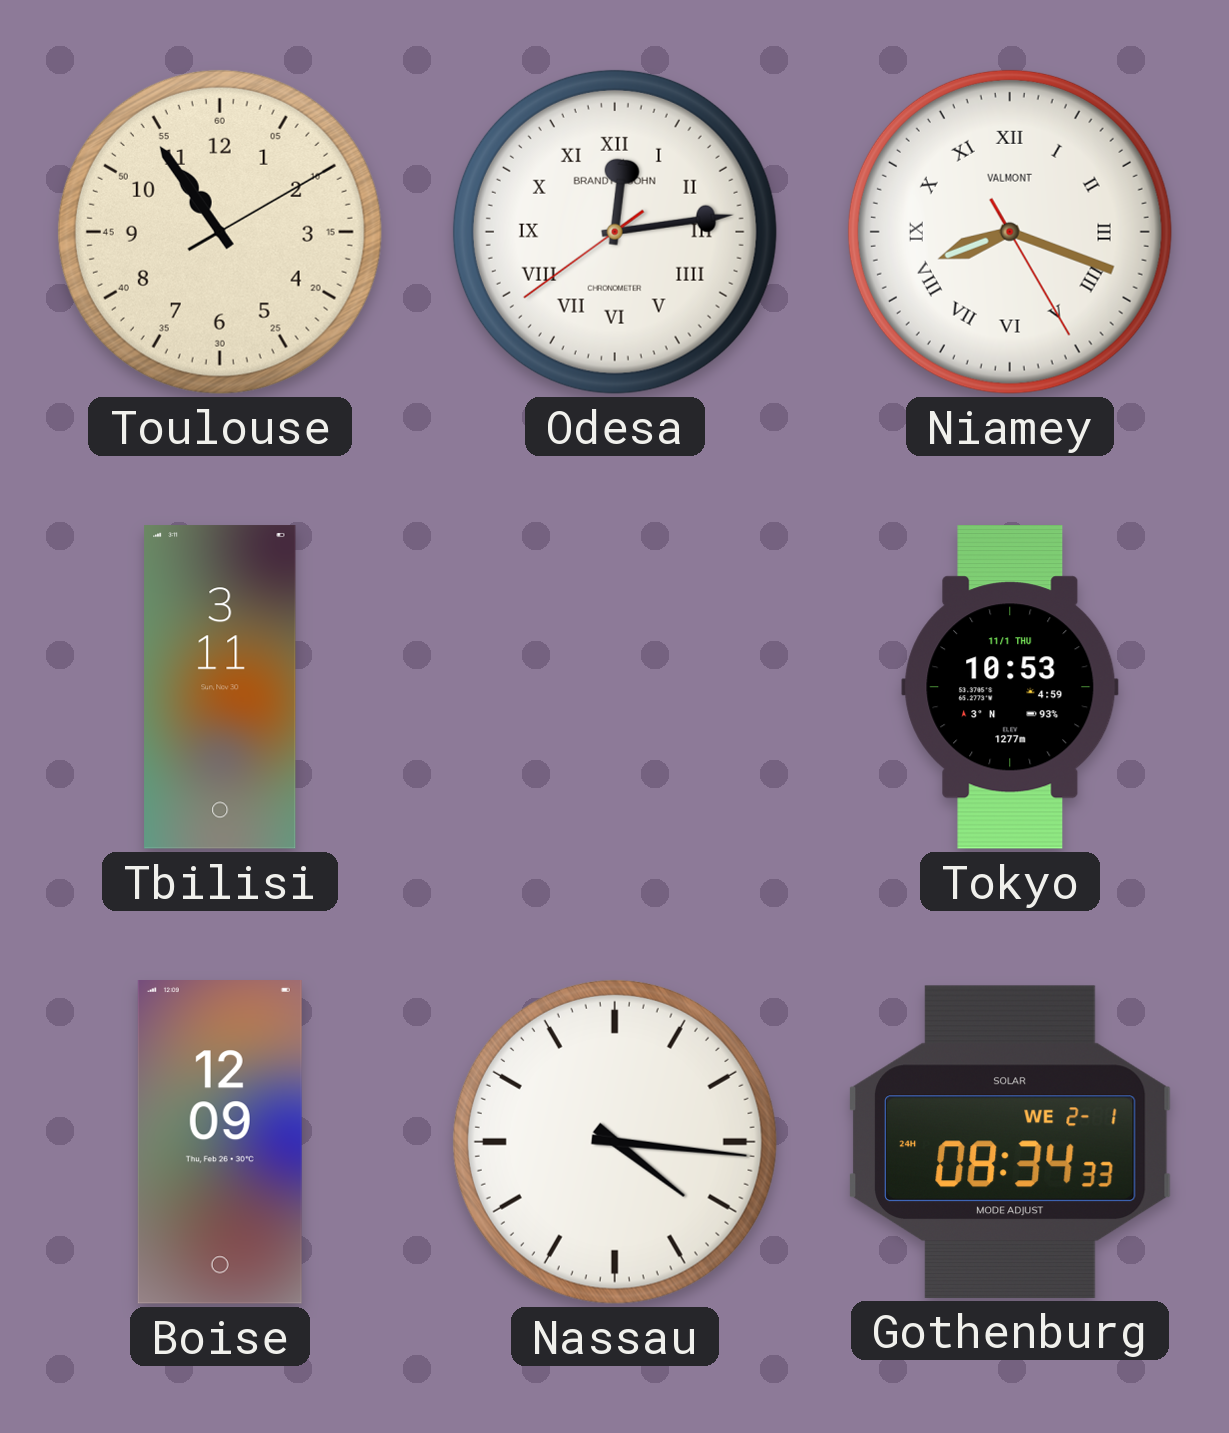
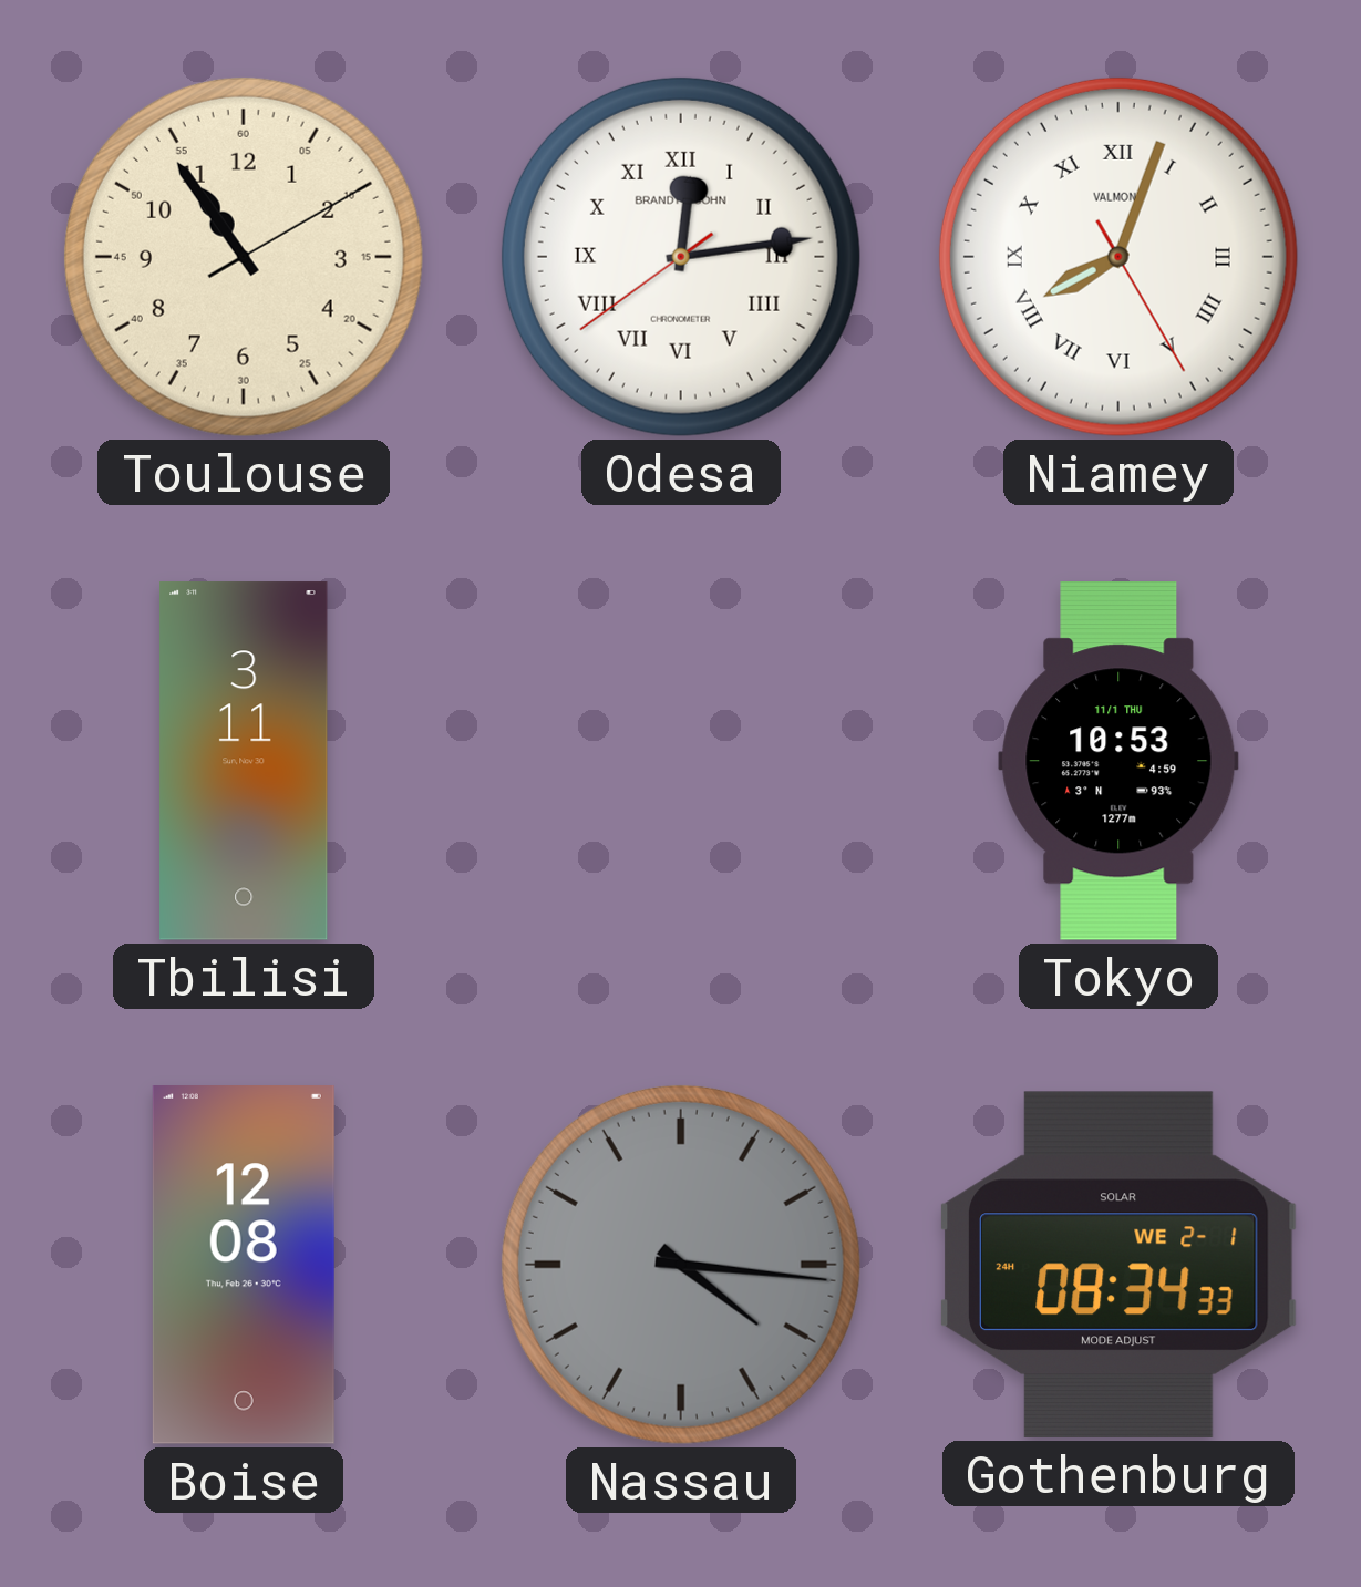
Niamey: 8:18 -> 8:03 (1118, 257)
Boise: 12:09 -> 12:08 (244, 1266)
Nassau dial: white -> grey (681, 1265)
